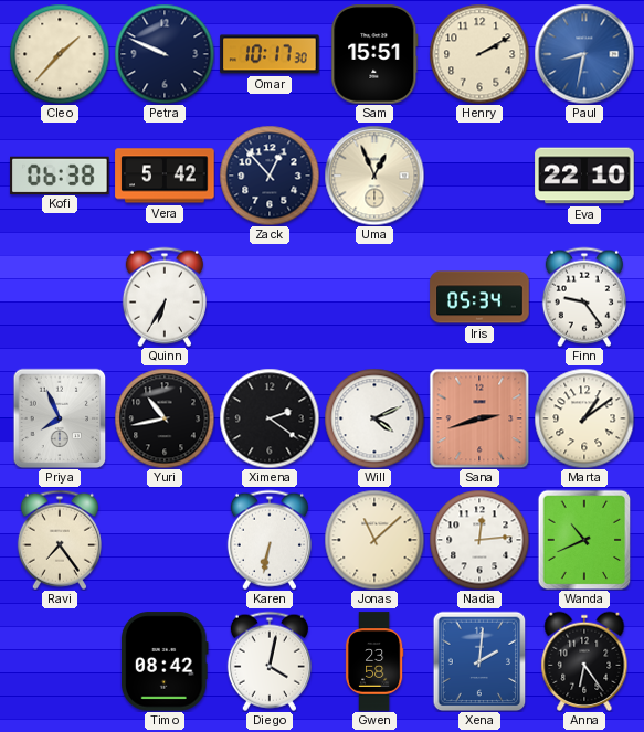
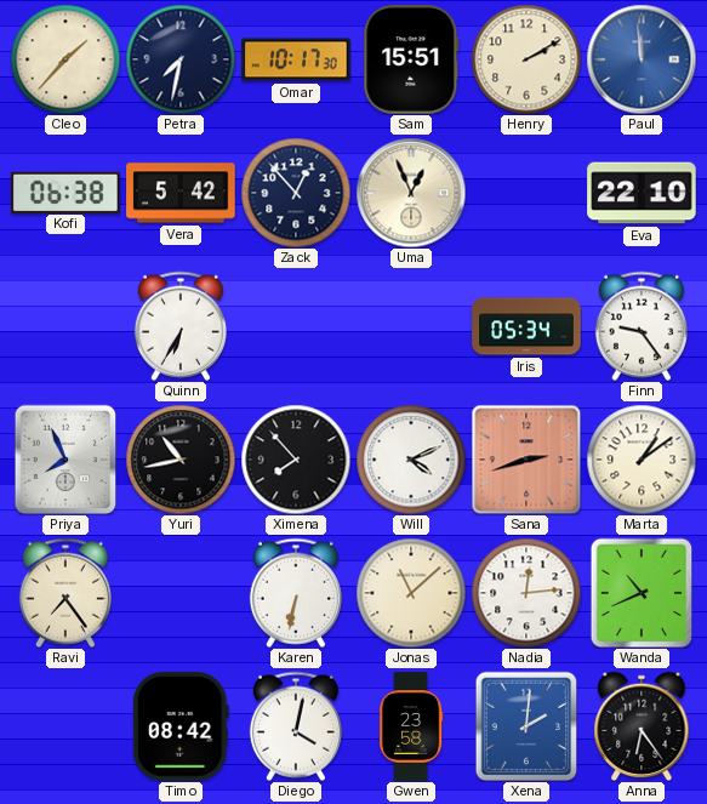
Petra: 9:49 -> 7:32 (181, 59)
Paul: 8:32 -> 11:59 (642, 59)
Ximena: 2:21 -> 7:53 (296, 460)
